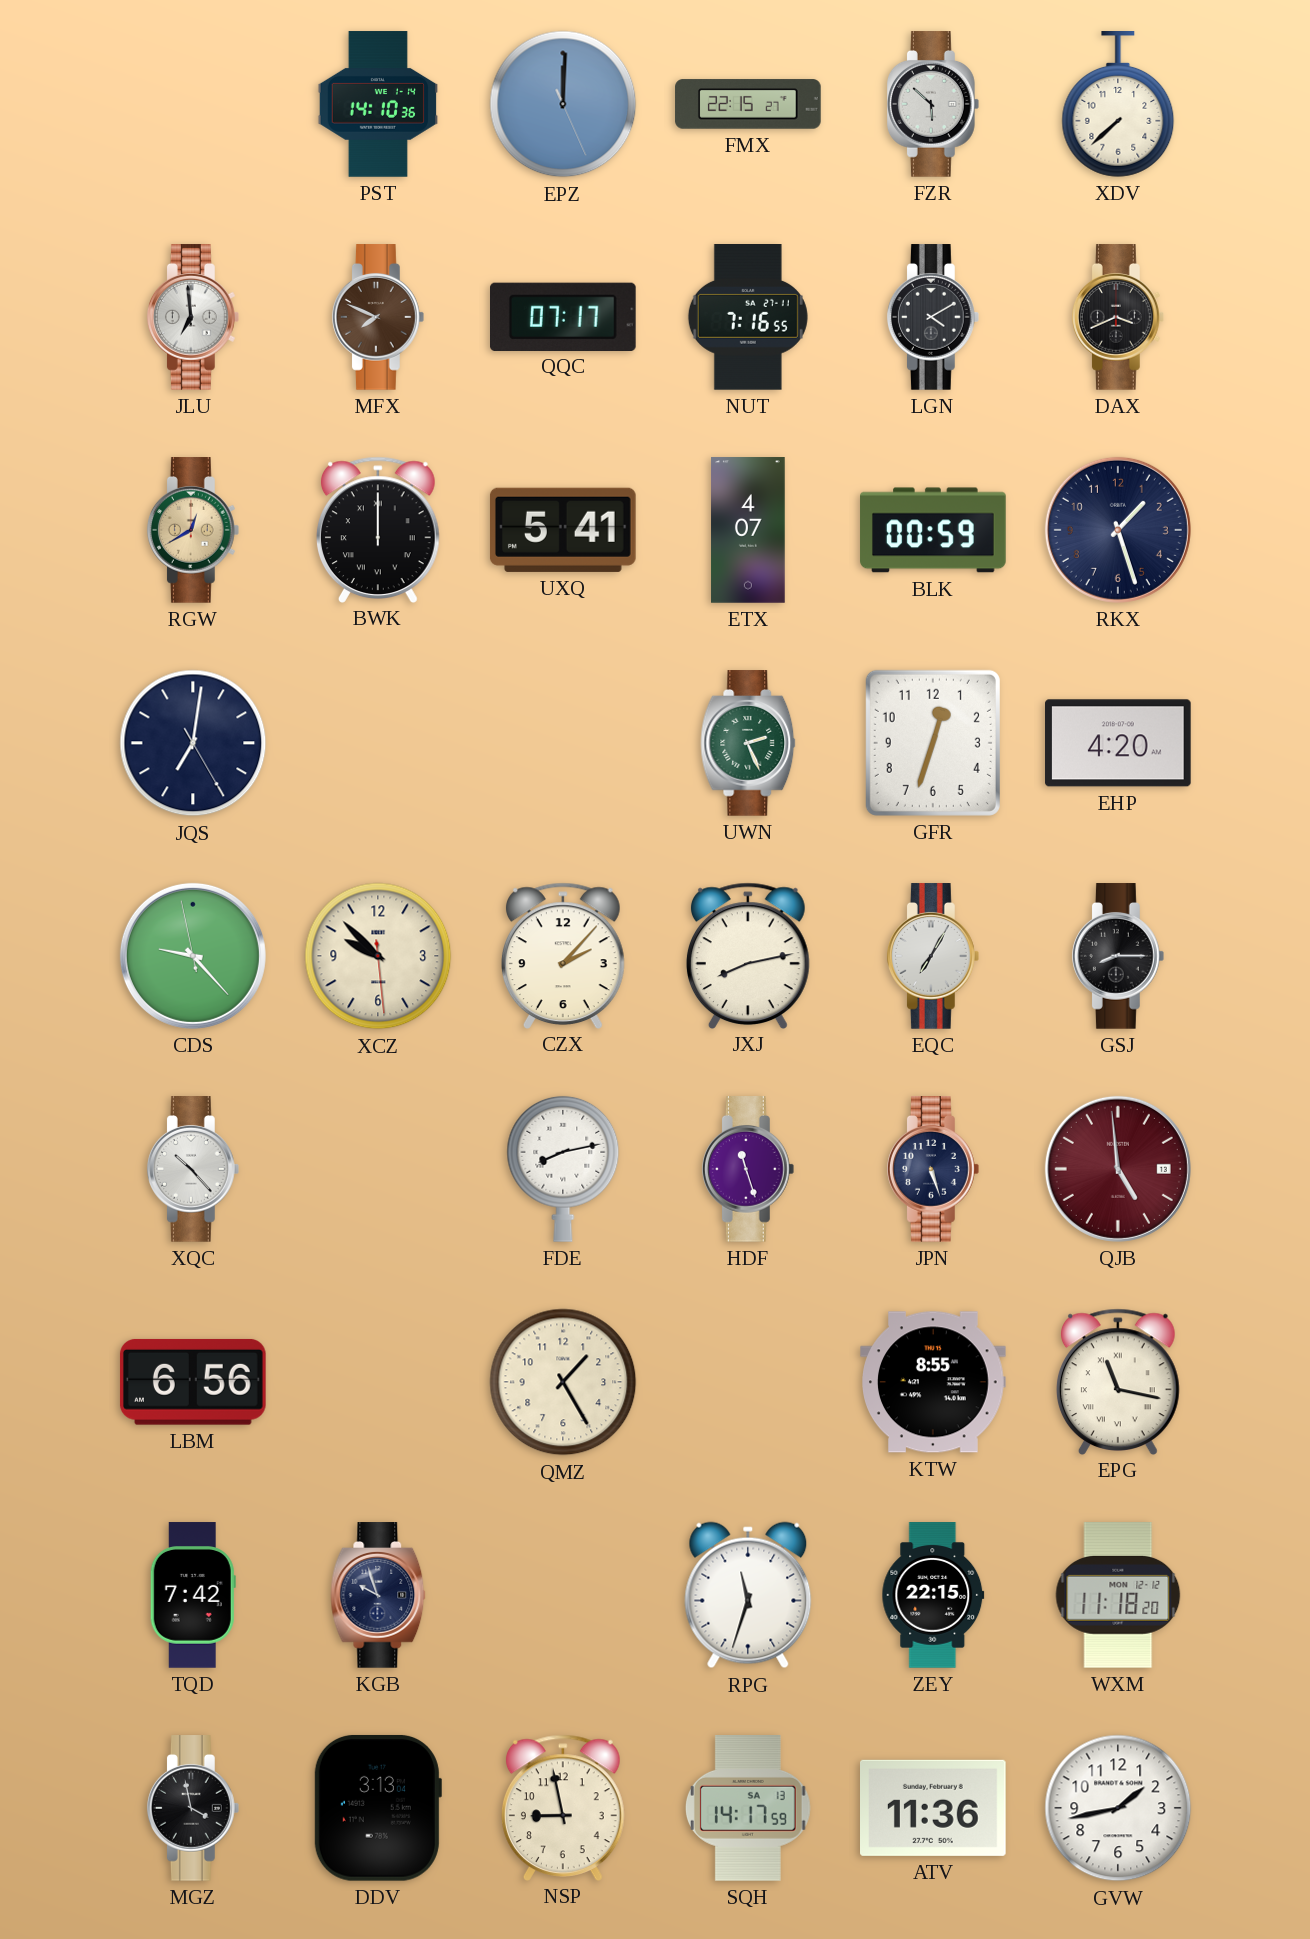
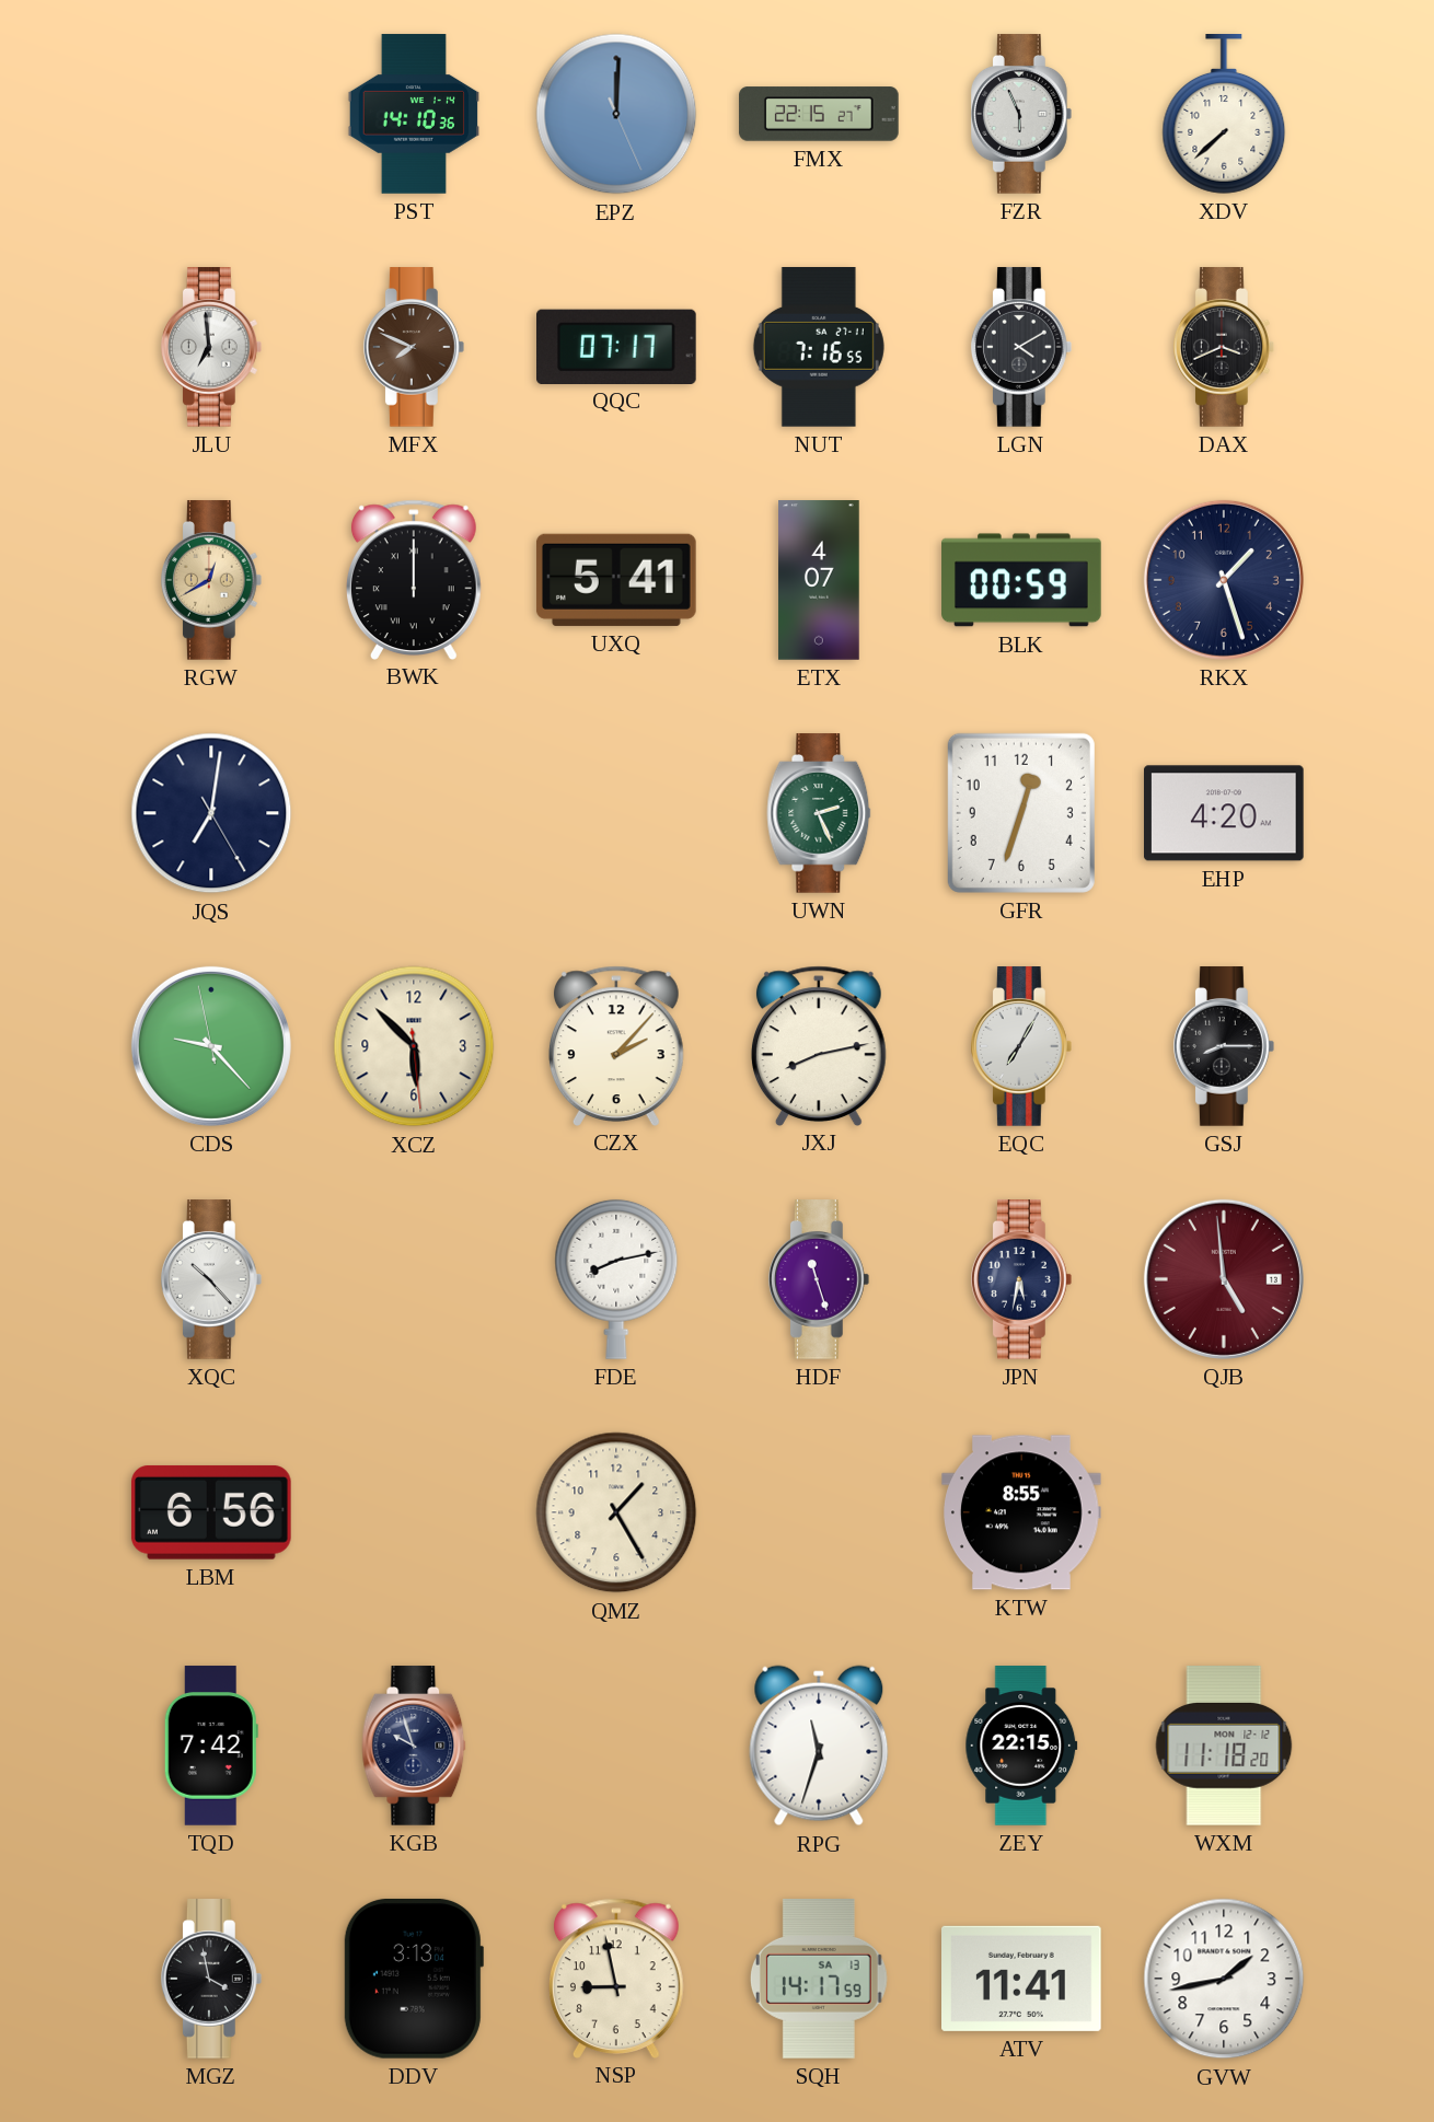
FZR: 5:52 -> 5:56 (1021, 114)
XCZ: 9:52 -> 5:52 (414, 1046)
JPN: 5:27 -> 5:32 (1021, 1279)
EPG: 11:17 -> none (1118, 1381)
ATV: 11:36 -> 11:41 (1022, 1979)
